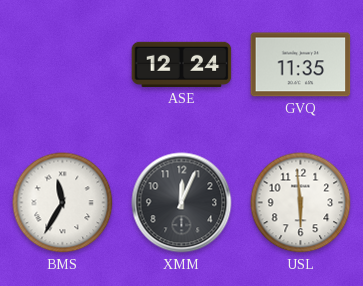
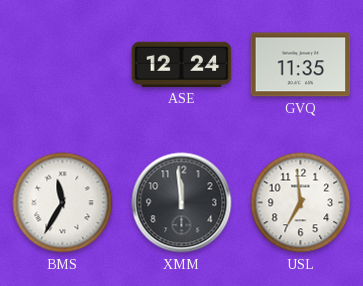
XMM: 12:04 -> 11:59 (182, 203)
USL: 5:59 -> 6:59 (301, 203)
